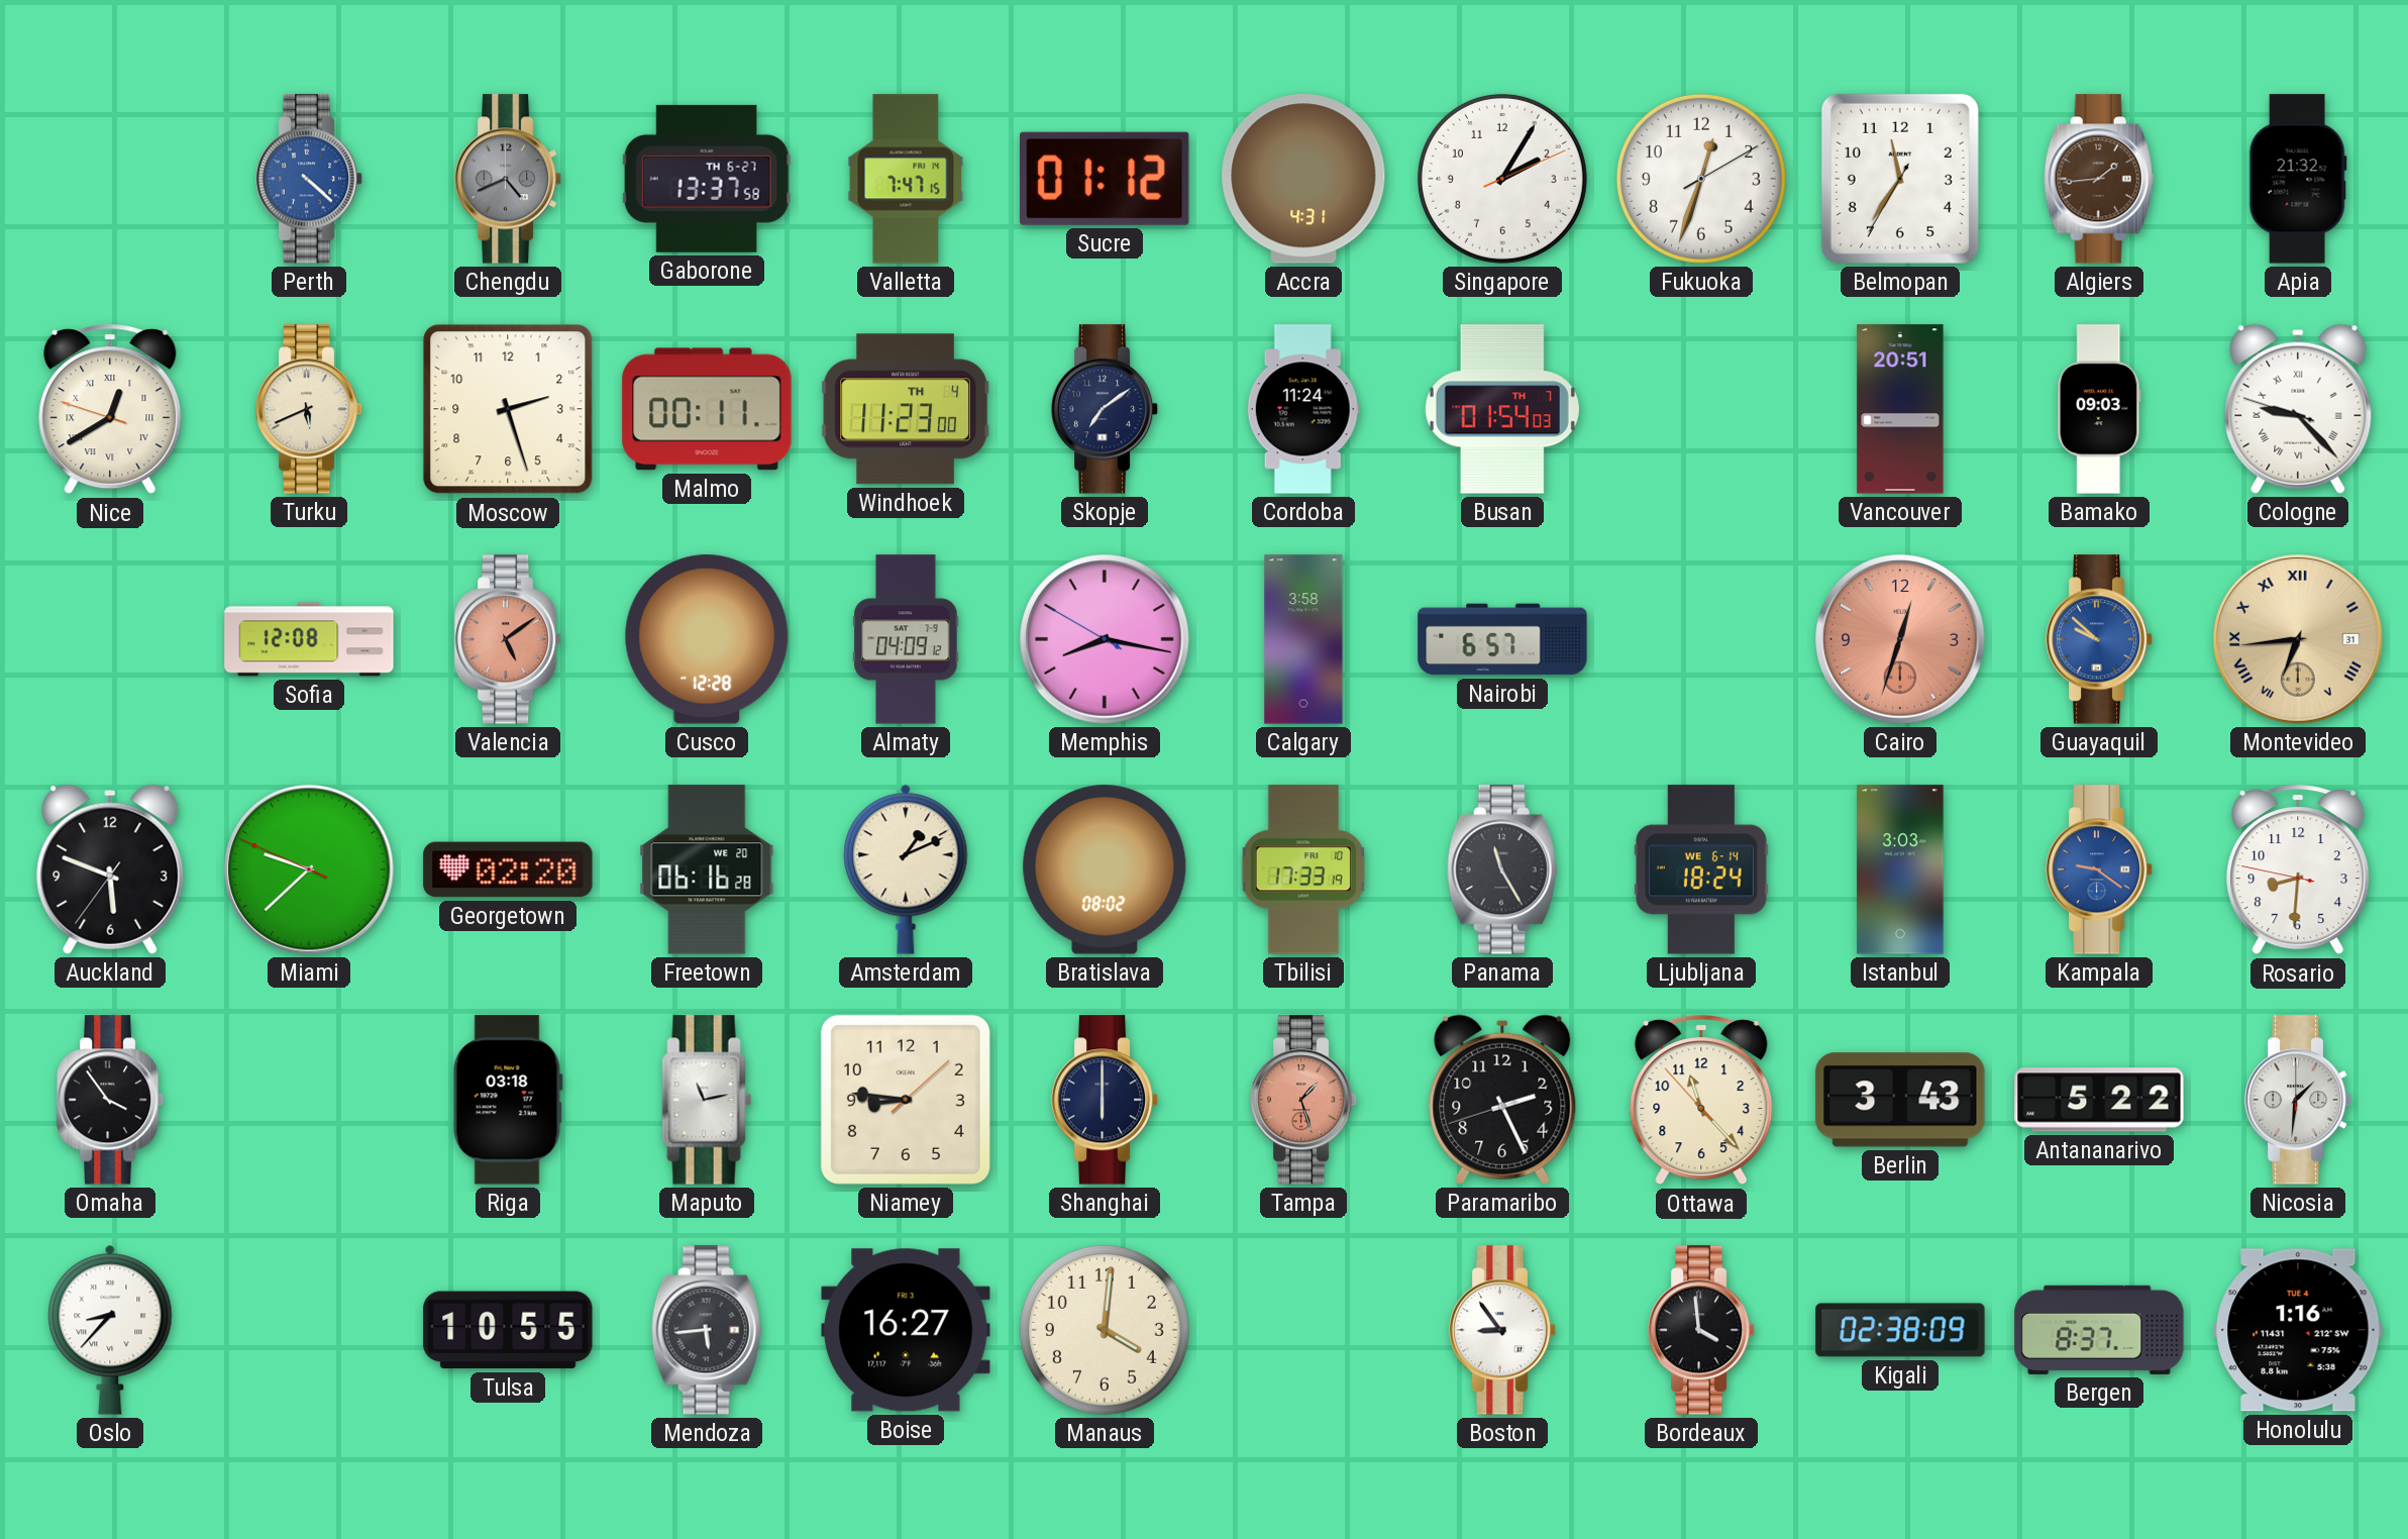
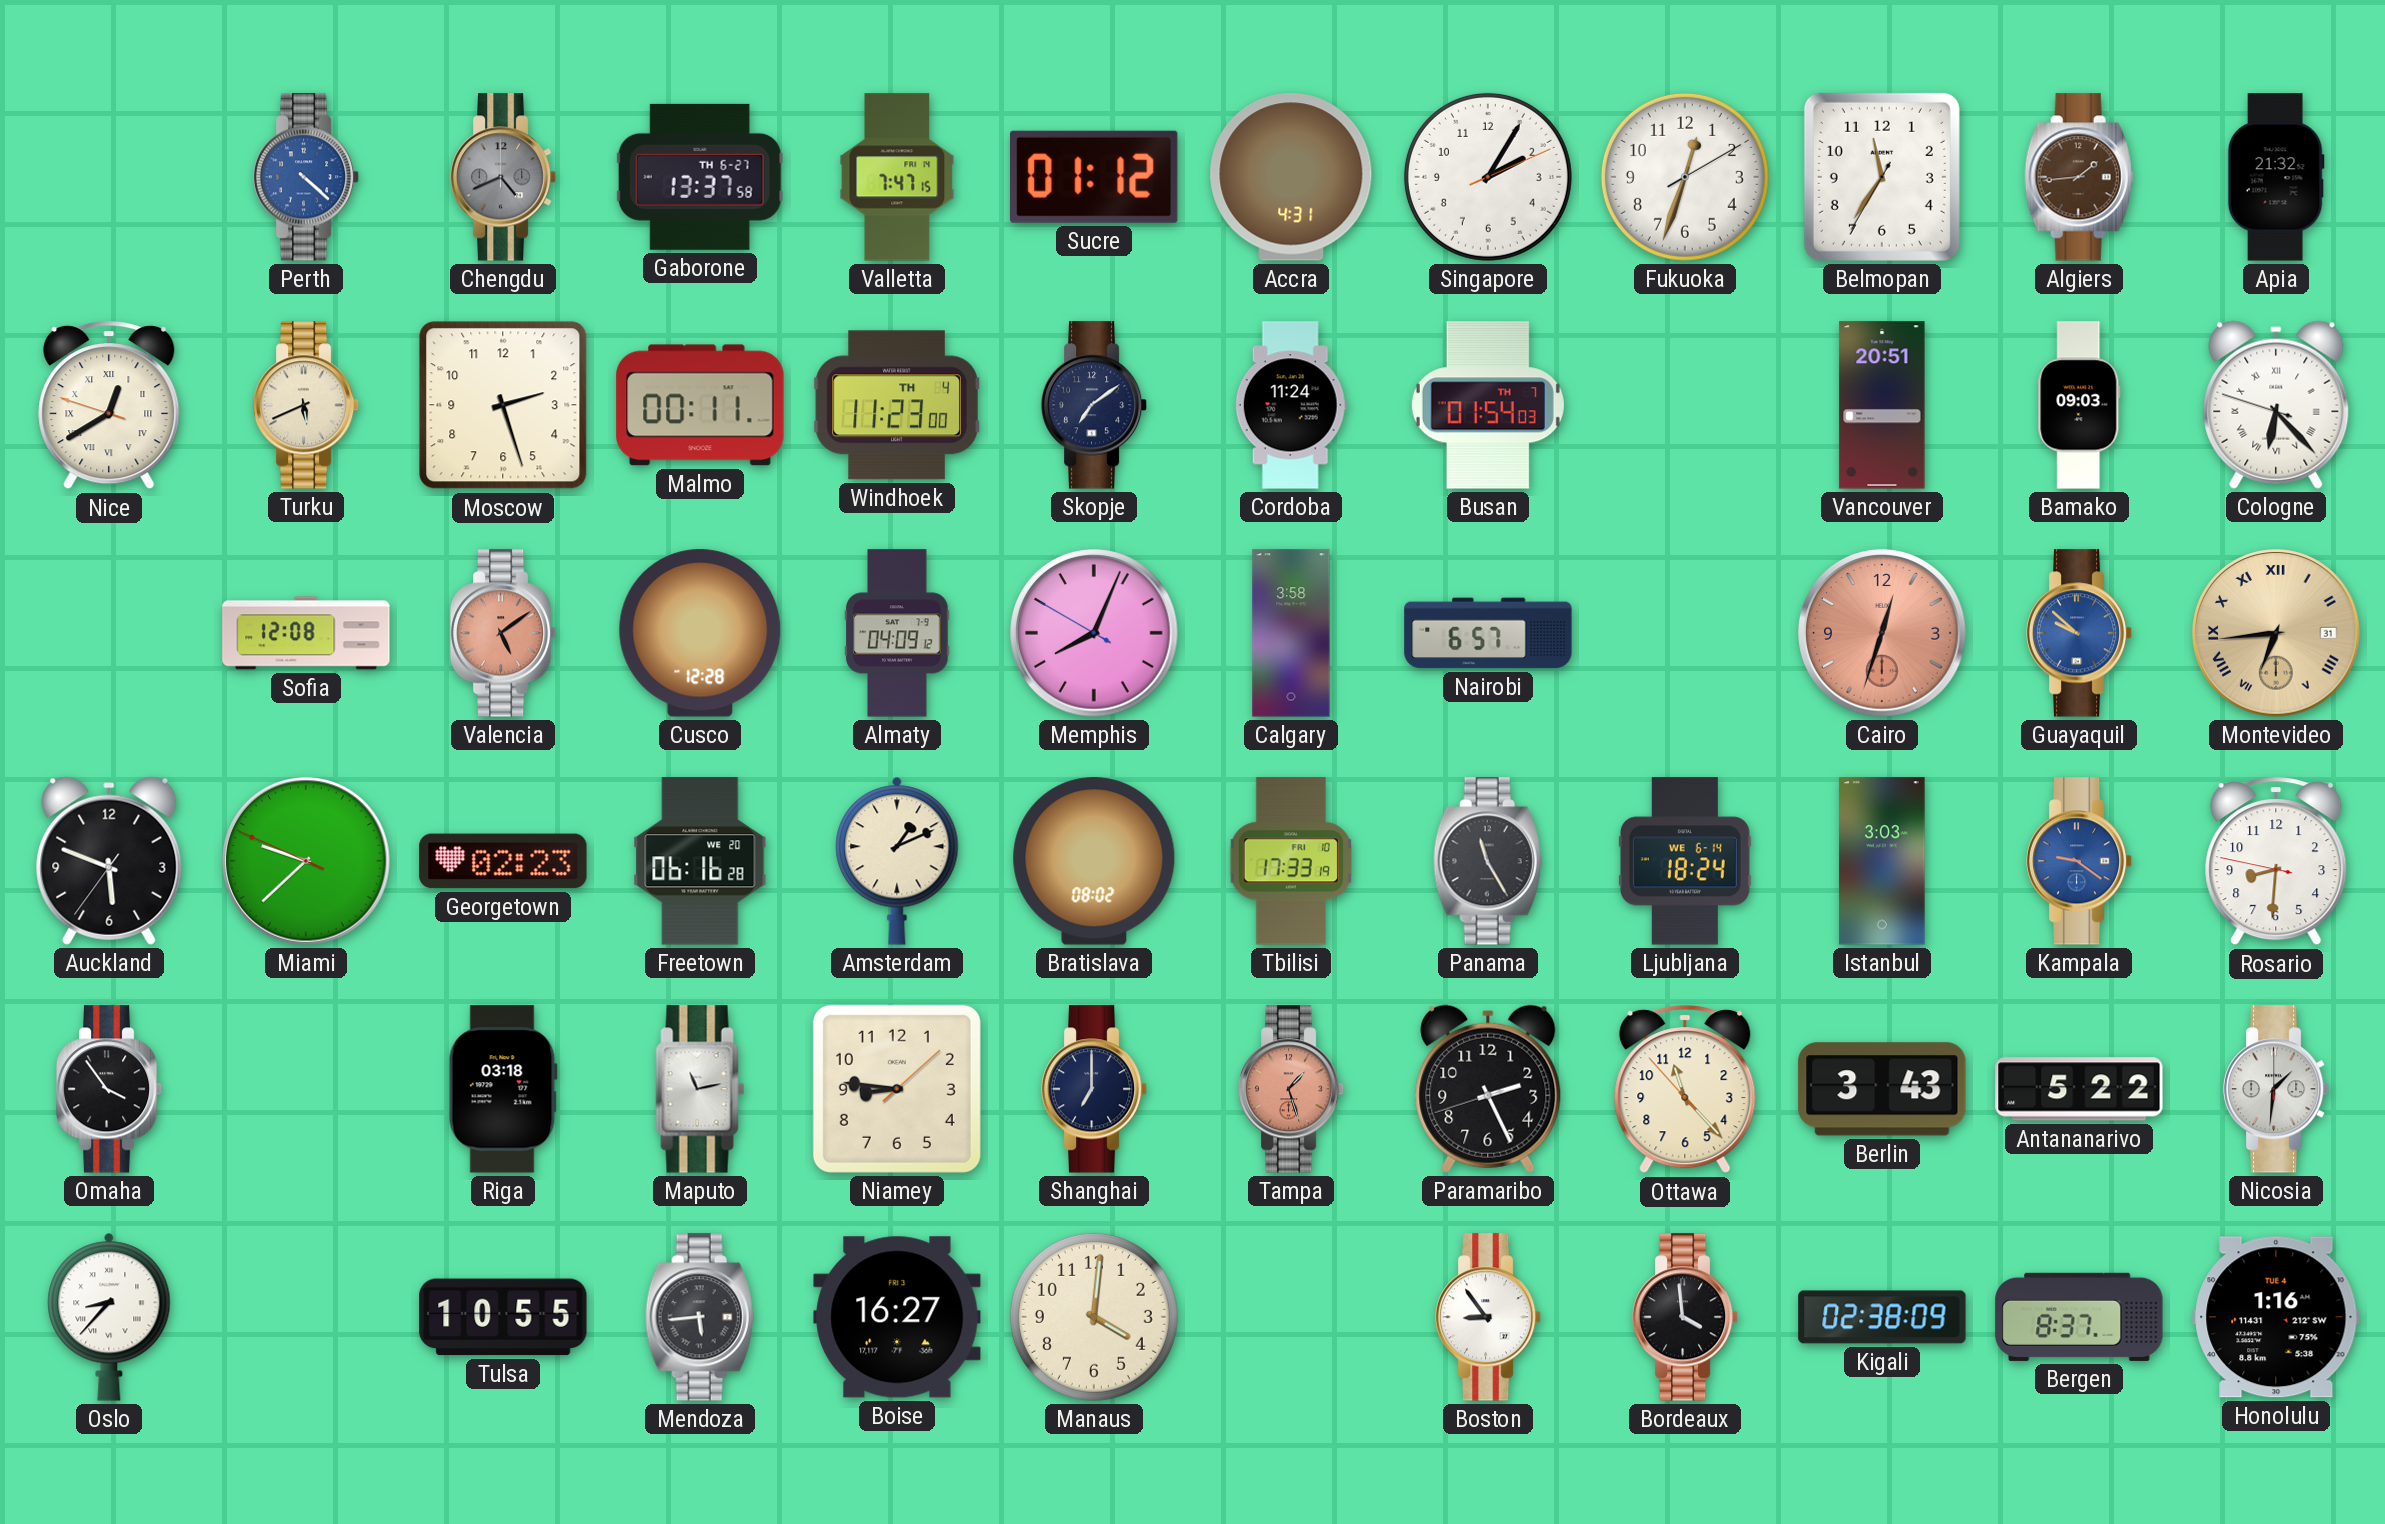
Cologne: 9:22 -> 6:22 (2276, 405)
Memphis: 8:16 -> 8:03 (1094, 633)
Georgetown: 02:20 -> 02:23 (503, 861)
Shanghai: 6:00 -> 7:00 (1094, 1089)
